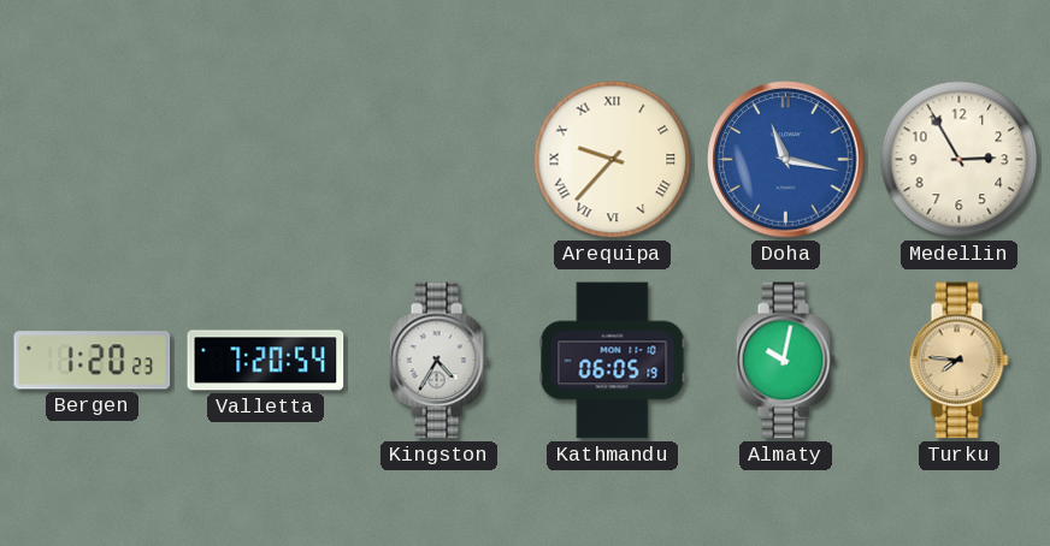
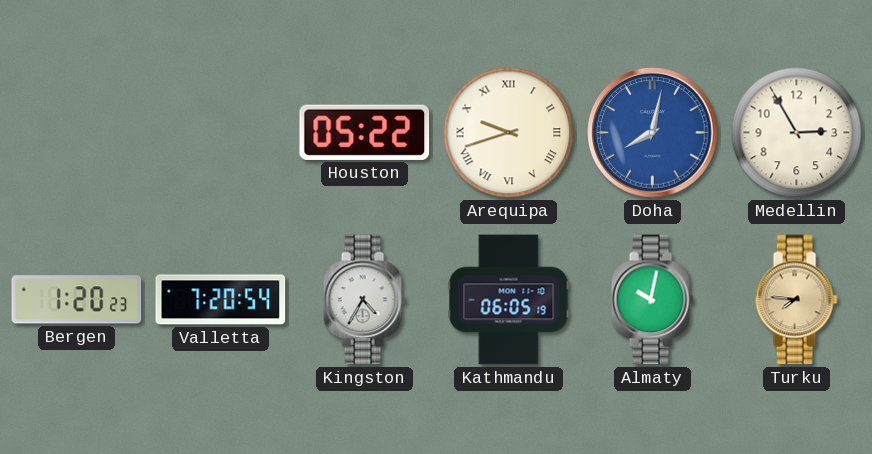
Houston: none -> 05:22 (365, 132)
Arequipa: 9:37 -> 9:42 (509, 133)
Doha: 11:17 -> 8:02 (653, 133)
